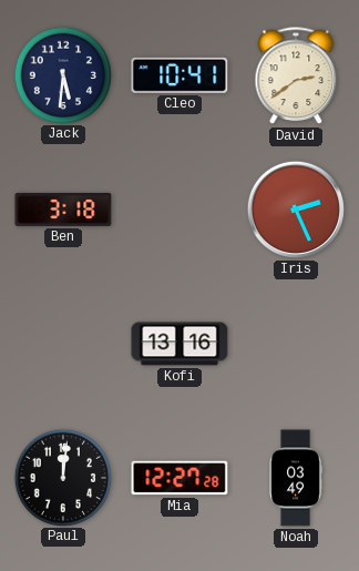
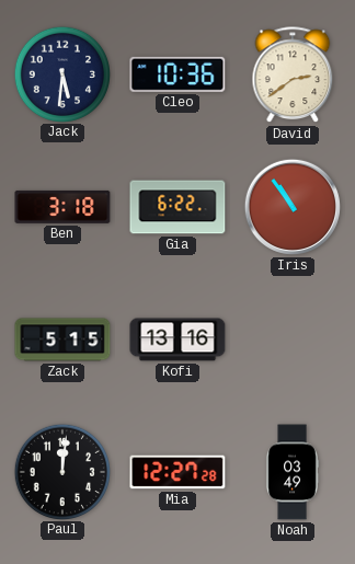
Cleo: 10:41 -> 10:36 (177, 74)
Gia: none -> 6:22 (177, 207)
Iris: 2:26 -> 10:54 (293, 207)
Zack: none -> 5:15 (62, 339)
